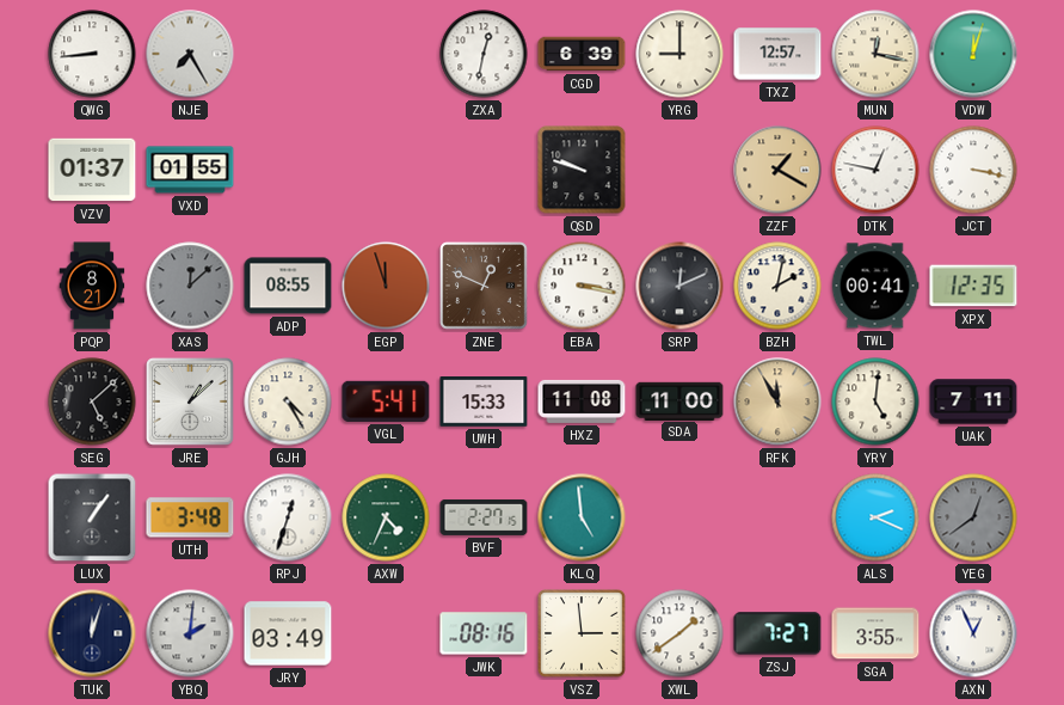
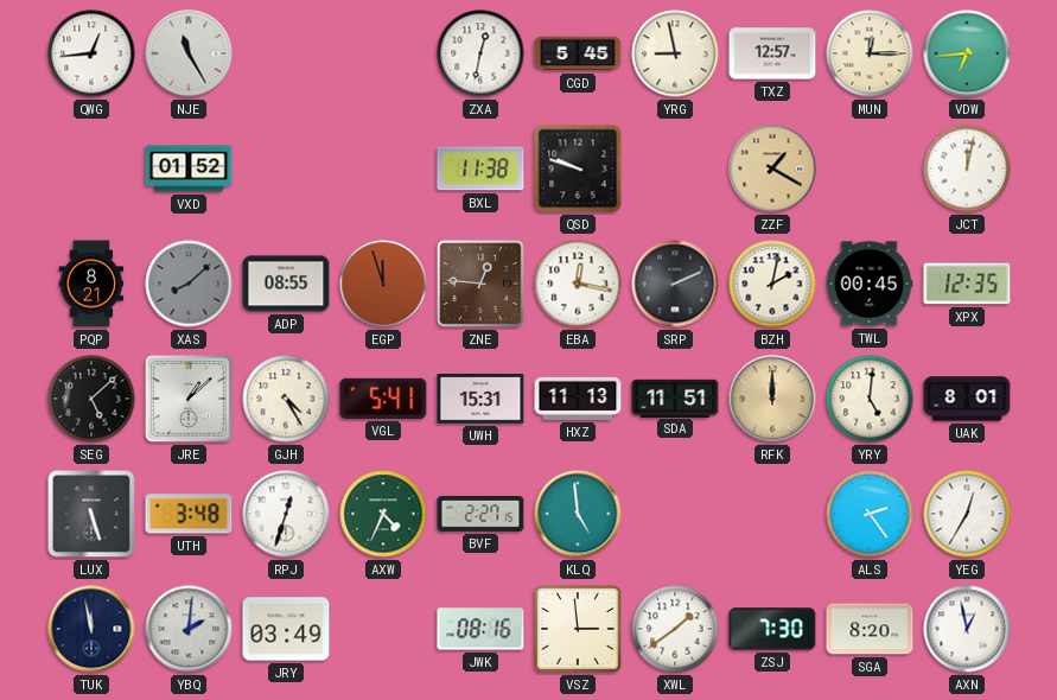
QWG: 8:44 -> 12:44 (91, 53)
NJE: 7:25 -> 11:25 (189, 53)
CGD: 6:39 -> 5:45 (578, 53)
YRG: 9:00 -> 8:58 (675, 53)
MUN: 12:17 -> 12:15 (870, 53)
VDW: 12:03 -> 6:44 (967, 53)
VZV: 01:37 -> none (92, 170)
VXD: 01:55 -> 01:52 (189, 168)
BXL: none -> 11:38 (480, 168)
DTK: 12:47 -> none (875, 170)
JCT: 3:17 -> 12:02 (967, 168)
XAS: 12:08 -> 8:08 (189, 284)
ZNE: 12:49 -> 12:46 (482, 285)
EBA: 3:17 -> 12:17 (578, 284)
SRP: 12:11 -> 2:11 (675, 284)
TWL: 00:41 -> 00:45 (870, 284)
UWH: 15:33 -> 15:31 (480, 399)
HXZ: 11:08 -> 11:13 (578, 399)
SDA: 11:00 -> 11:51 (675, 397)
RFK: 11:55 -> 12:00 (772, 399)
UAK: 7:11 -> 8:01 (967, 399)
LUX: 1:06 -> 5:27 (91, 514)
ALS: 2:19 -> 2:24 (870, 514)
YEG: 12:39 -> 12:35 (967, 514)
YEG dial: grey -> white (967, 514)
TUK: 12:03 -> 11:58 (91, 629)
ZSJ: 7:27 -> 7:30 (772, 629)
SGA: 3:55 -> 8:20 (870, 629)
AXN: 12:56 -> 12:58 (967, 629)
